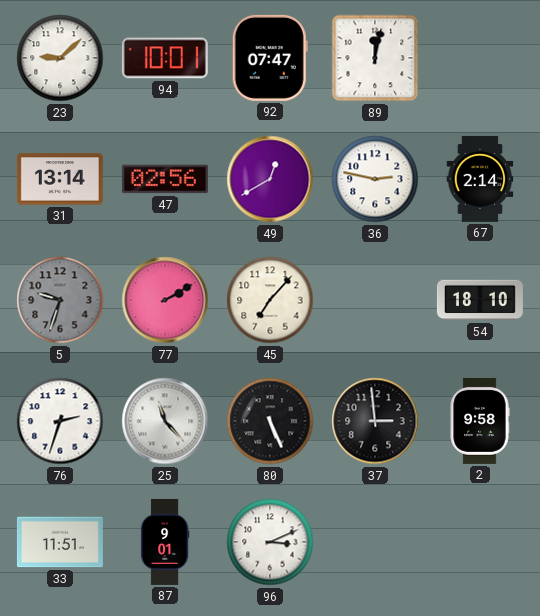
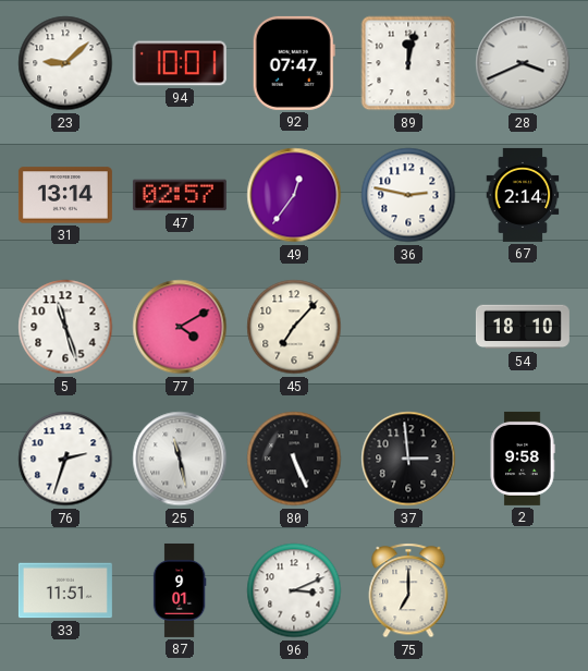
28: none -> 3:41 (523, 63)
47: 02:56 -> 02:57 (180, 195)
49: 12:40 -> 12:36 (294, 195)
5: 9:33 -> 11:27 (65, 327)
5 dial: grey -> white (65, 327)
77: 2:10 -> 4:10 (180, 327)
25: 11:23 -> 11:28 (180, 459)
75: none -> 7:00 (408, 590)
